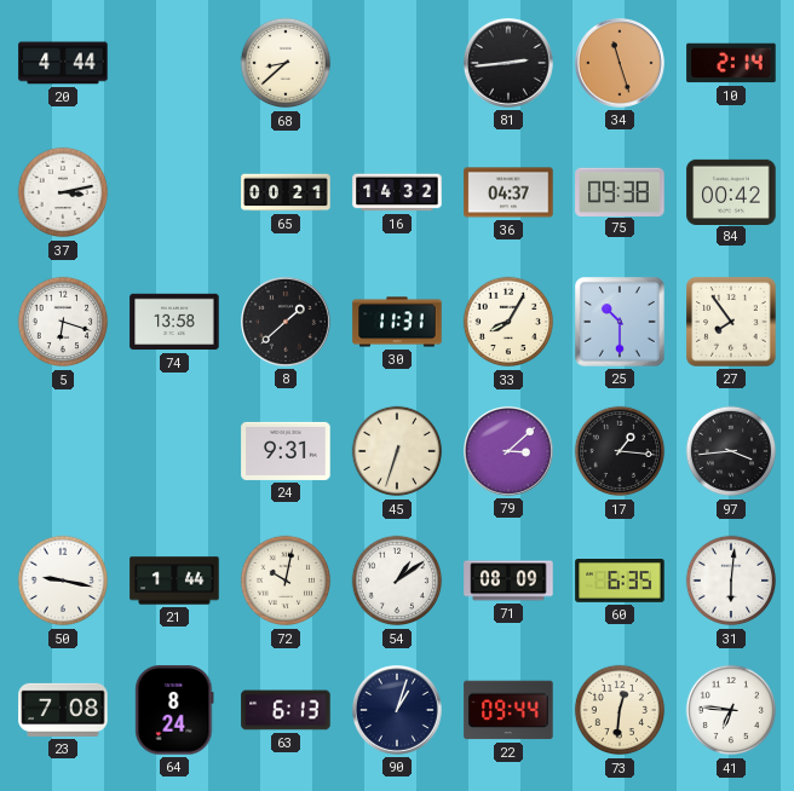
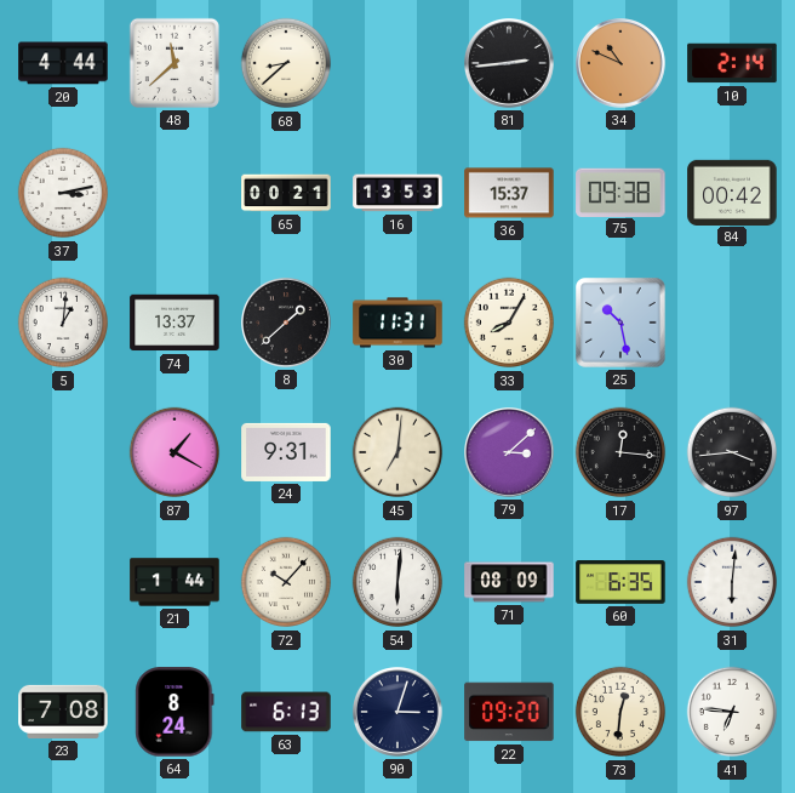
48: none -> 11:38 (175, 63)
34: 11:27 -> 10:49 (622, 64)
16: 14:32 -> 13:53 (397, 193)
36: 04:37 -> 15:37 (509, 193)
5: 6:18 -> 1:01 (63, 323)
74: 13:58 -> 13:37 (175, 323)
25: 10:30 -> 10:28 (622, 324)
27: 7:54 -> none (731, 322)
87: none -> 1:20 (175, 452)
45: 6:33 -> 7:01 (397, 452)
17: 1:16 -> 12:16 (620, 452)
50: 9:17 -> none (63, 581)
72: 10:02 -> 10:07 (286, 582)
54: 1:09 -> 6:01 (397, 582)
90: 1:03 -> 3:03 (399, 713)
22: 09:44 -> 09:20 (509, 712)
